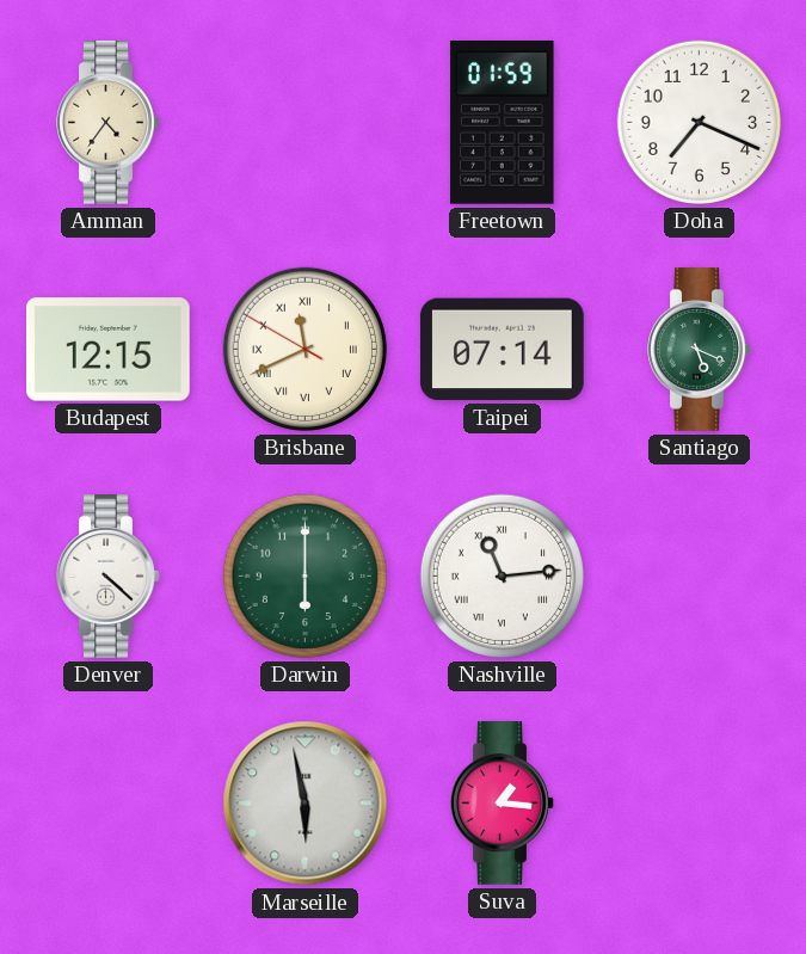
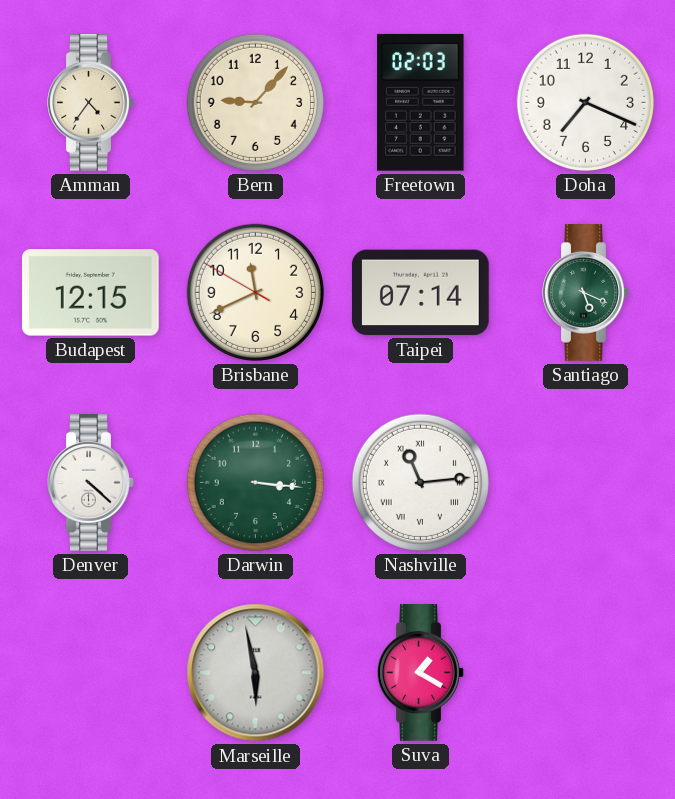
Bern: none -> 9:07 (255, 102)
Freetown: 01:59 -> 02:03 (421, 102)
Brisbane numerals: Roman -> Arabic (255, 292)
Darwin: 6:00 -> 3:16 (255, 482)
Suva: 1:16 -> 1:20 (421, 673)
